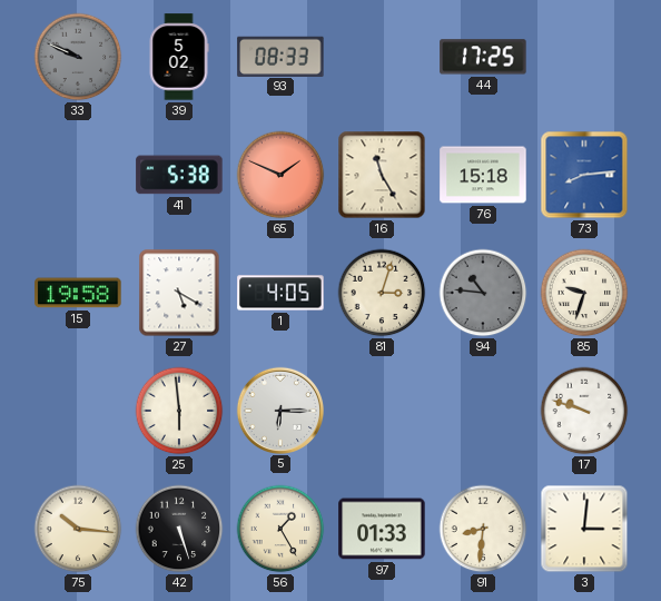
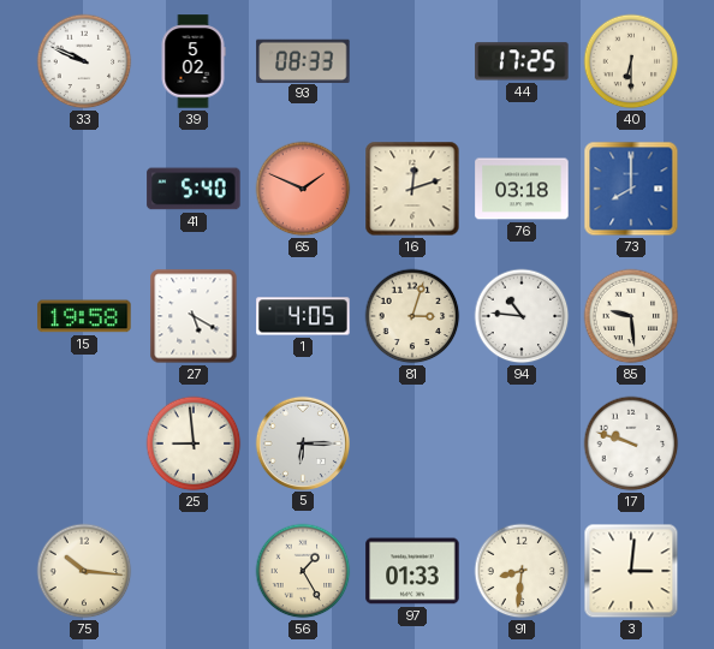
33 dial: grey -> white (84, 61)
40: none -> 6:30 (631, 61)
41: 5:38 -> 5:40 (194, 189)
16: 11:25 -> 12:12 (412, 189)
76: 15:18 -> 03:18 (522, 189)
73: 8:14 -> 8:00 (631, 189)
94 dial: grey -> white (522, 316)
85: 9:33 -> 9:29 (631, 316)
25: 5:59 -> 8:59 (194, 443)
42: 5:27 -> none (179, 529)
